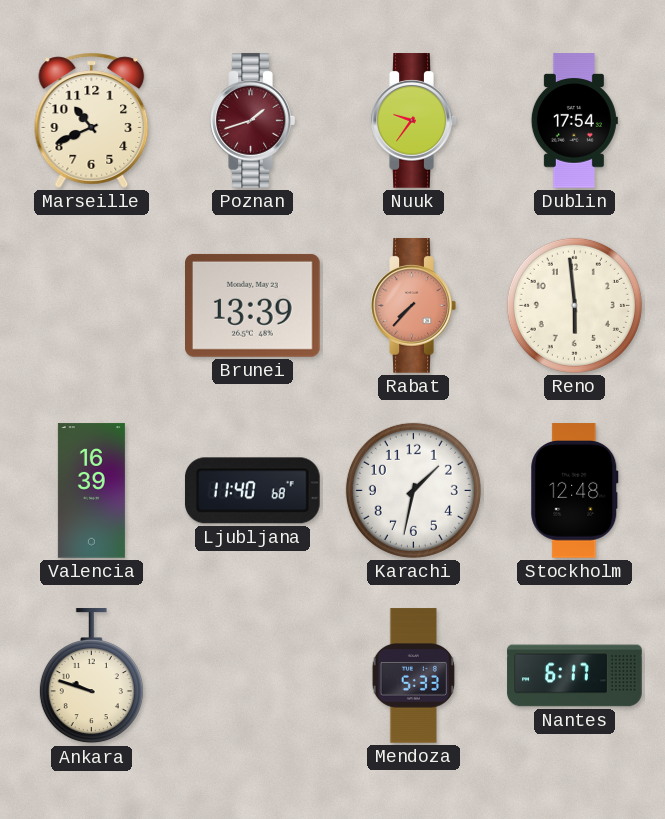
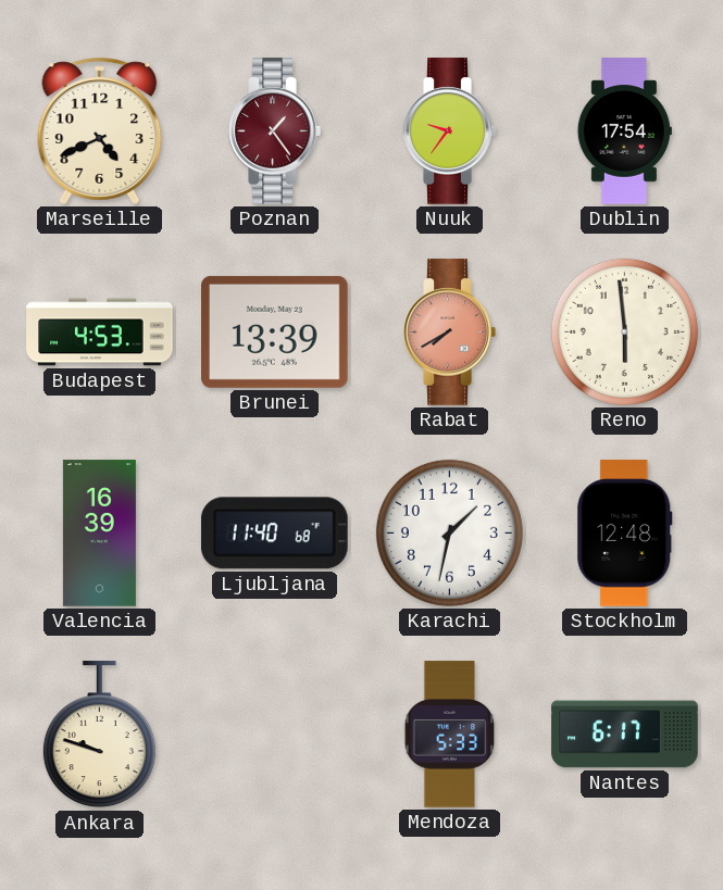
Marseille: 10:41 -> 4:41 (100, 130)
Poznan: 1:42 -> 1:24 (274, 131)
Budapest: none -> 4:53 (100, 333)
Rabat: 7:37 -> 7:40 (449, 333)
